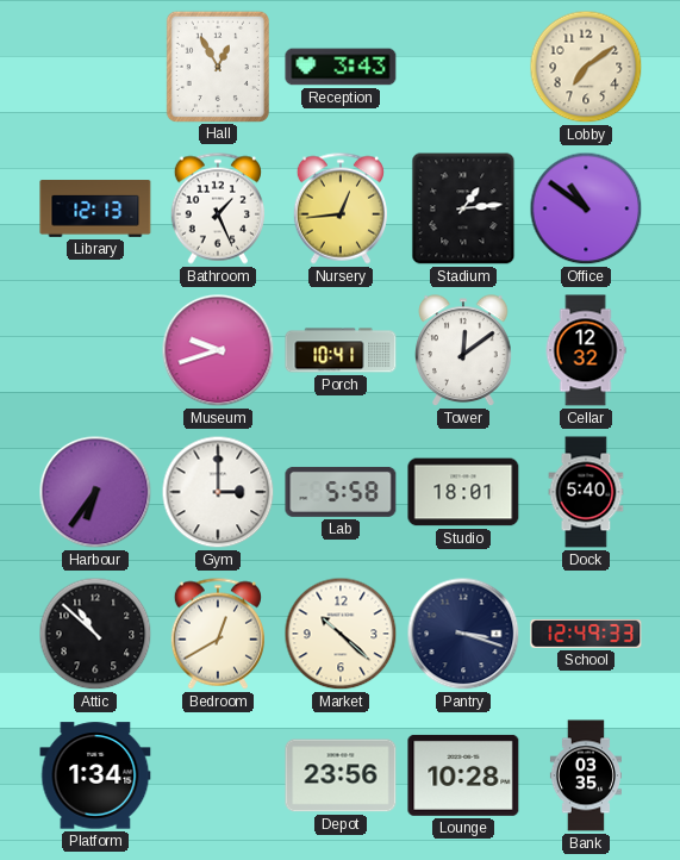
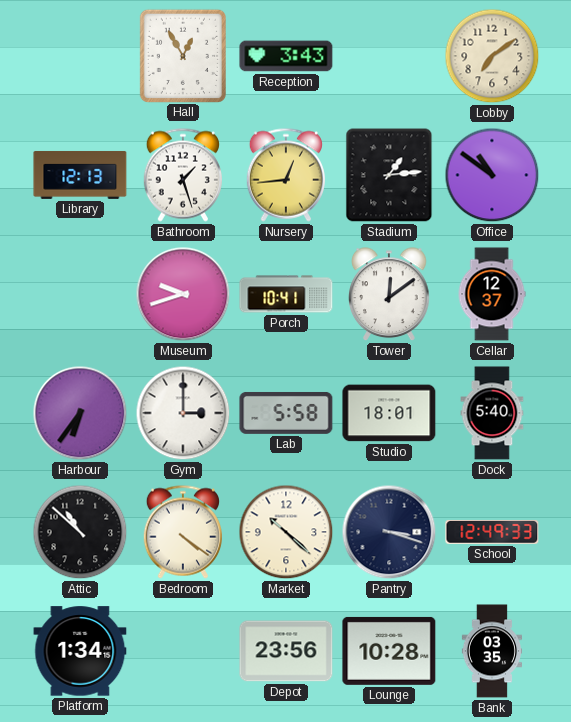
Bathroom: 1:26 -> 1:27 (183, 175)
Cellar: 12:32 -> 12:37 (492, 294)
Bedroom: 12:40 -> 4:21 (183, 532)
